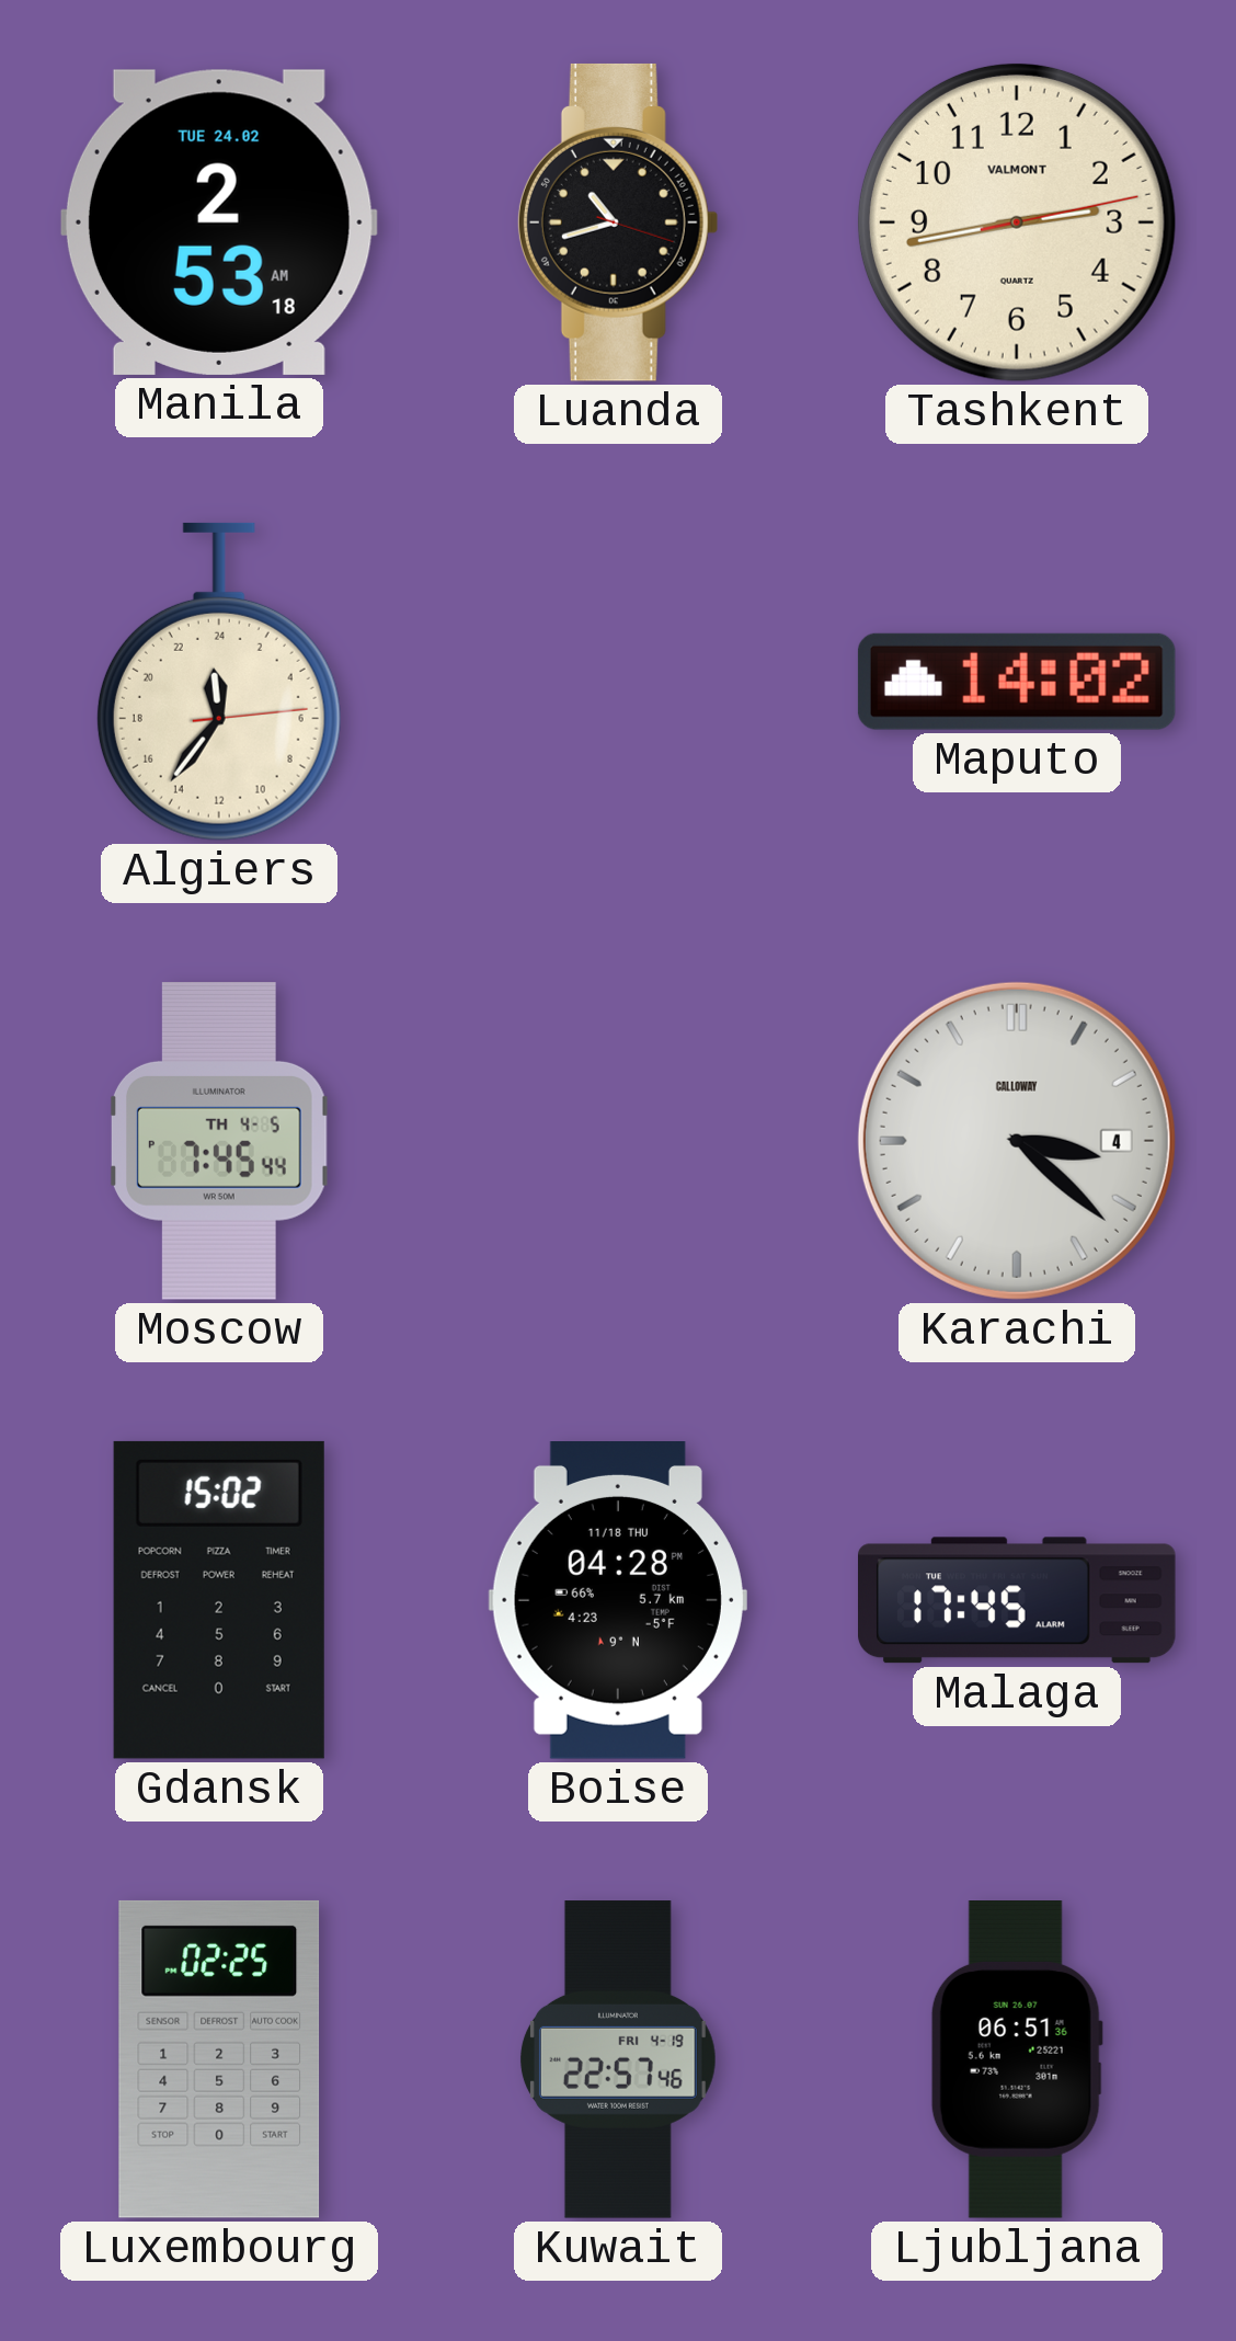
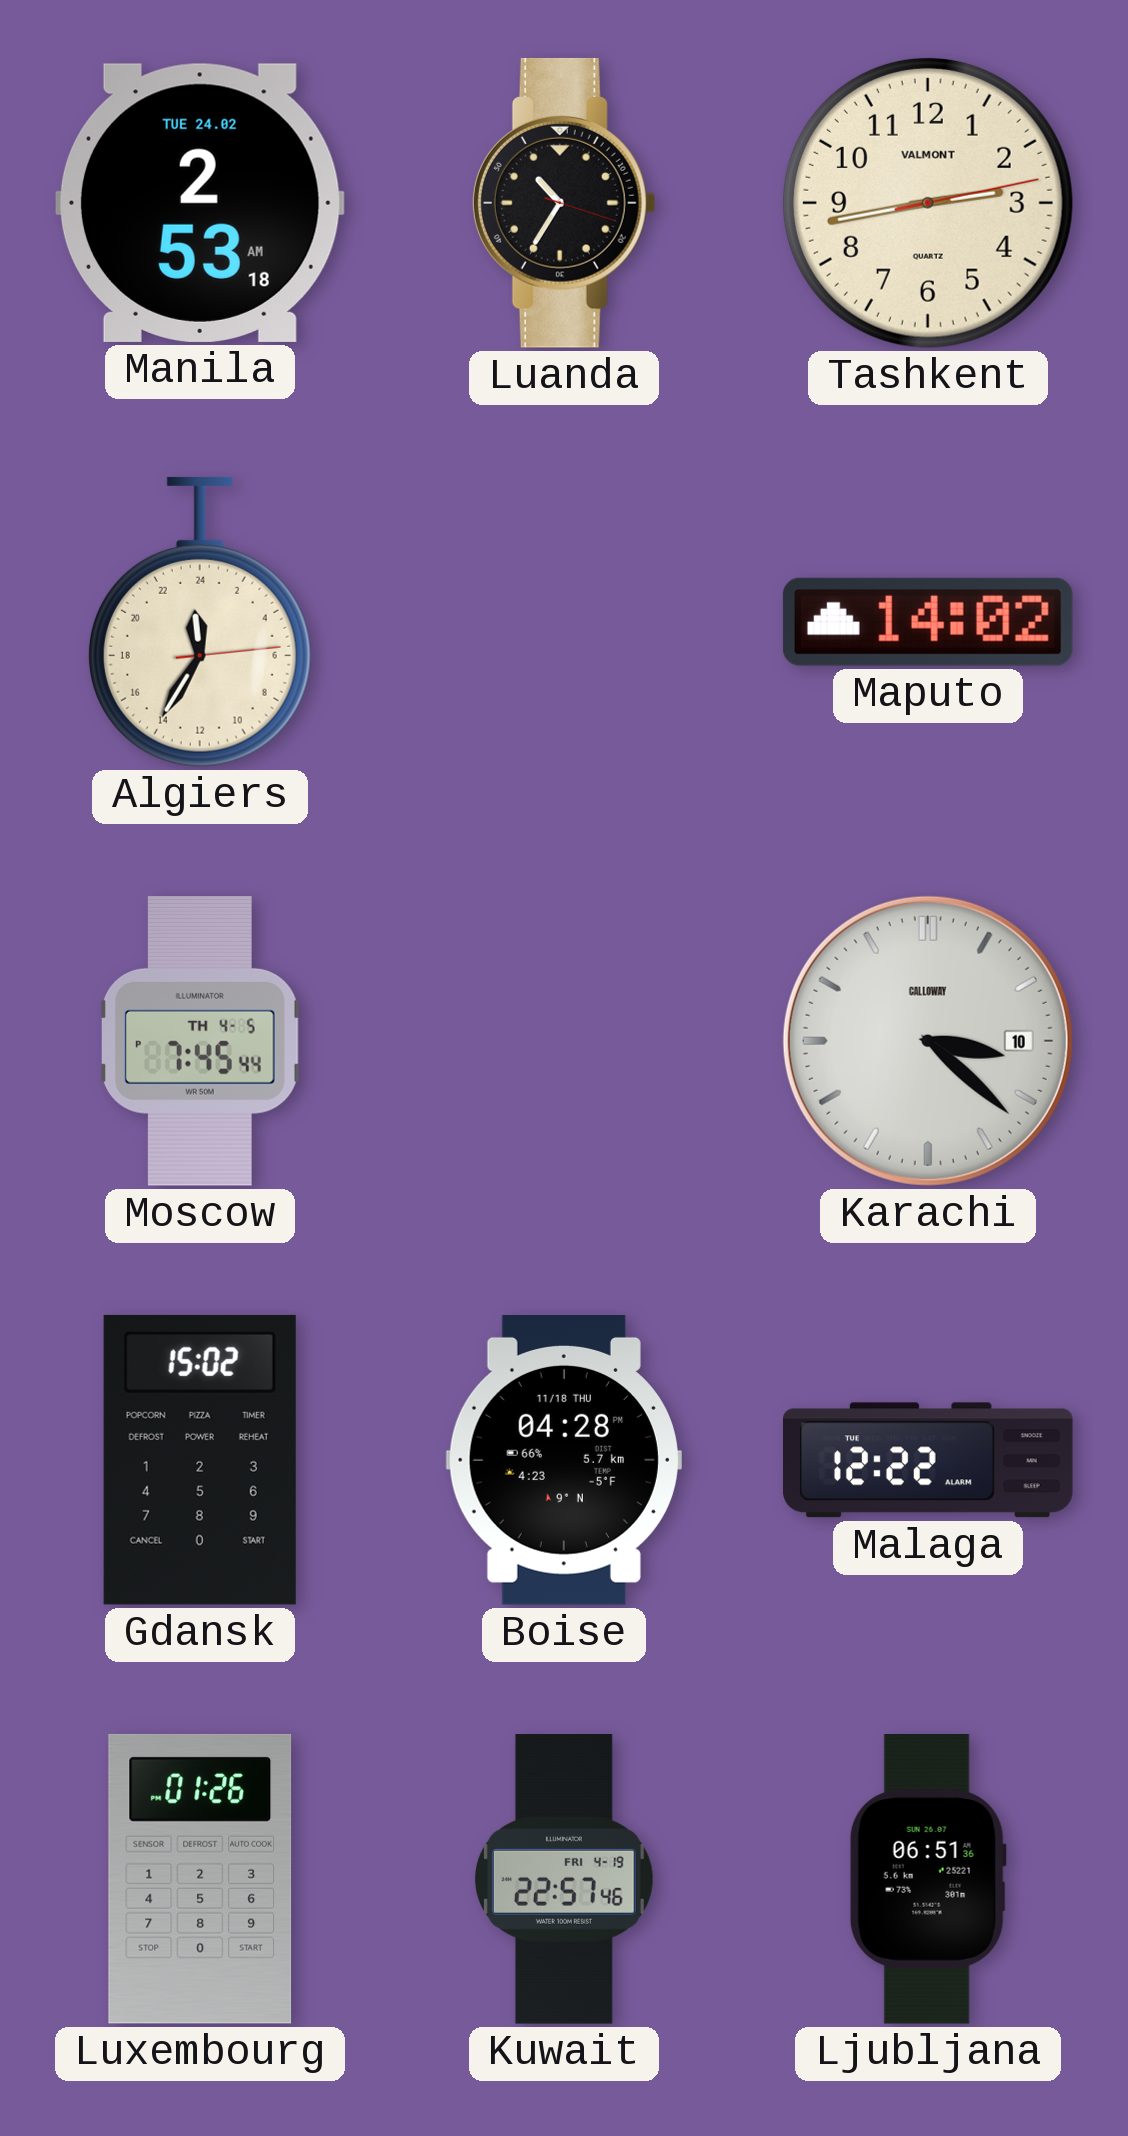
Luanda: 10:42 -> 10:35 (564, 203)
Algiers: 23:36 -> 23:35 (200, 622)
Karachi date: 4 -> 10 (928, 1041)
Malaga: 17:45 -> 12:22 (929, 1460)
Luxembourg: 02:25 -> 01:26 (200, 1879)
